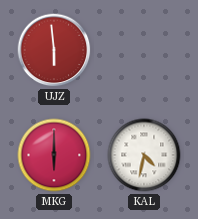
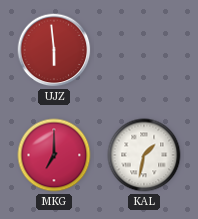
MKG: 6:00 -> 7:00 (54, 155)
KAL: 4:32 -> 1:32 (144, 155)
